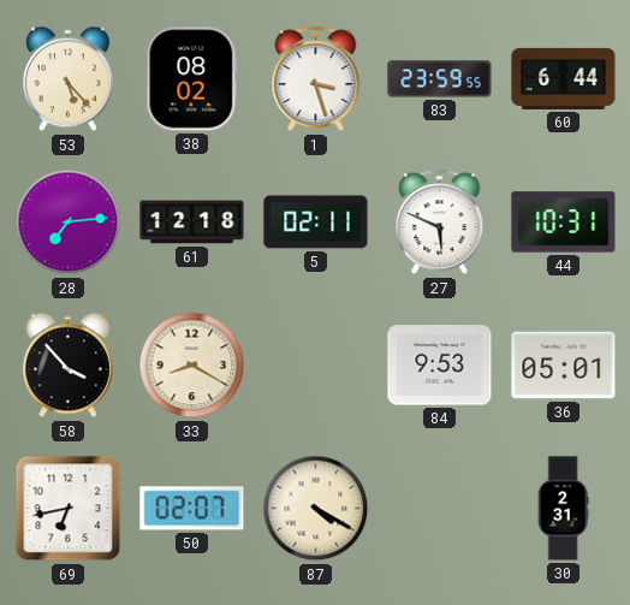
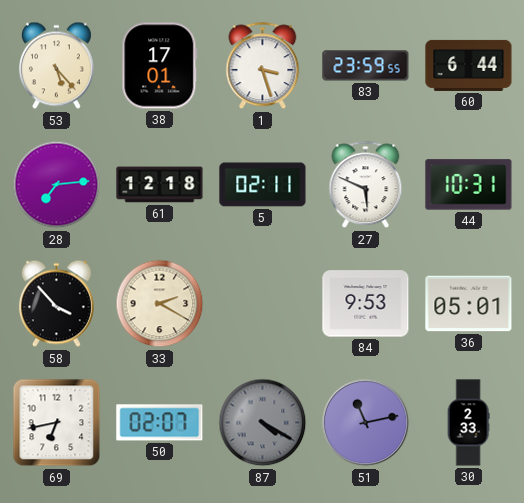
38: 08:02 -> 17:01 (160, 66)
33: 8:20 -> 2:20 (160, 304)
87 dial: cream -> grey (263, 423)
51: none -> 11:13 (366, 423)
30: 2:31 -> 2:33 (468, 423)
